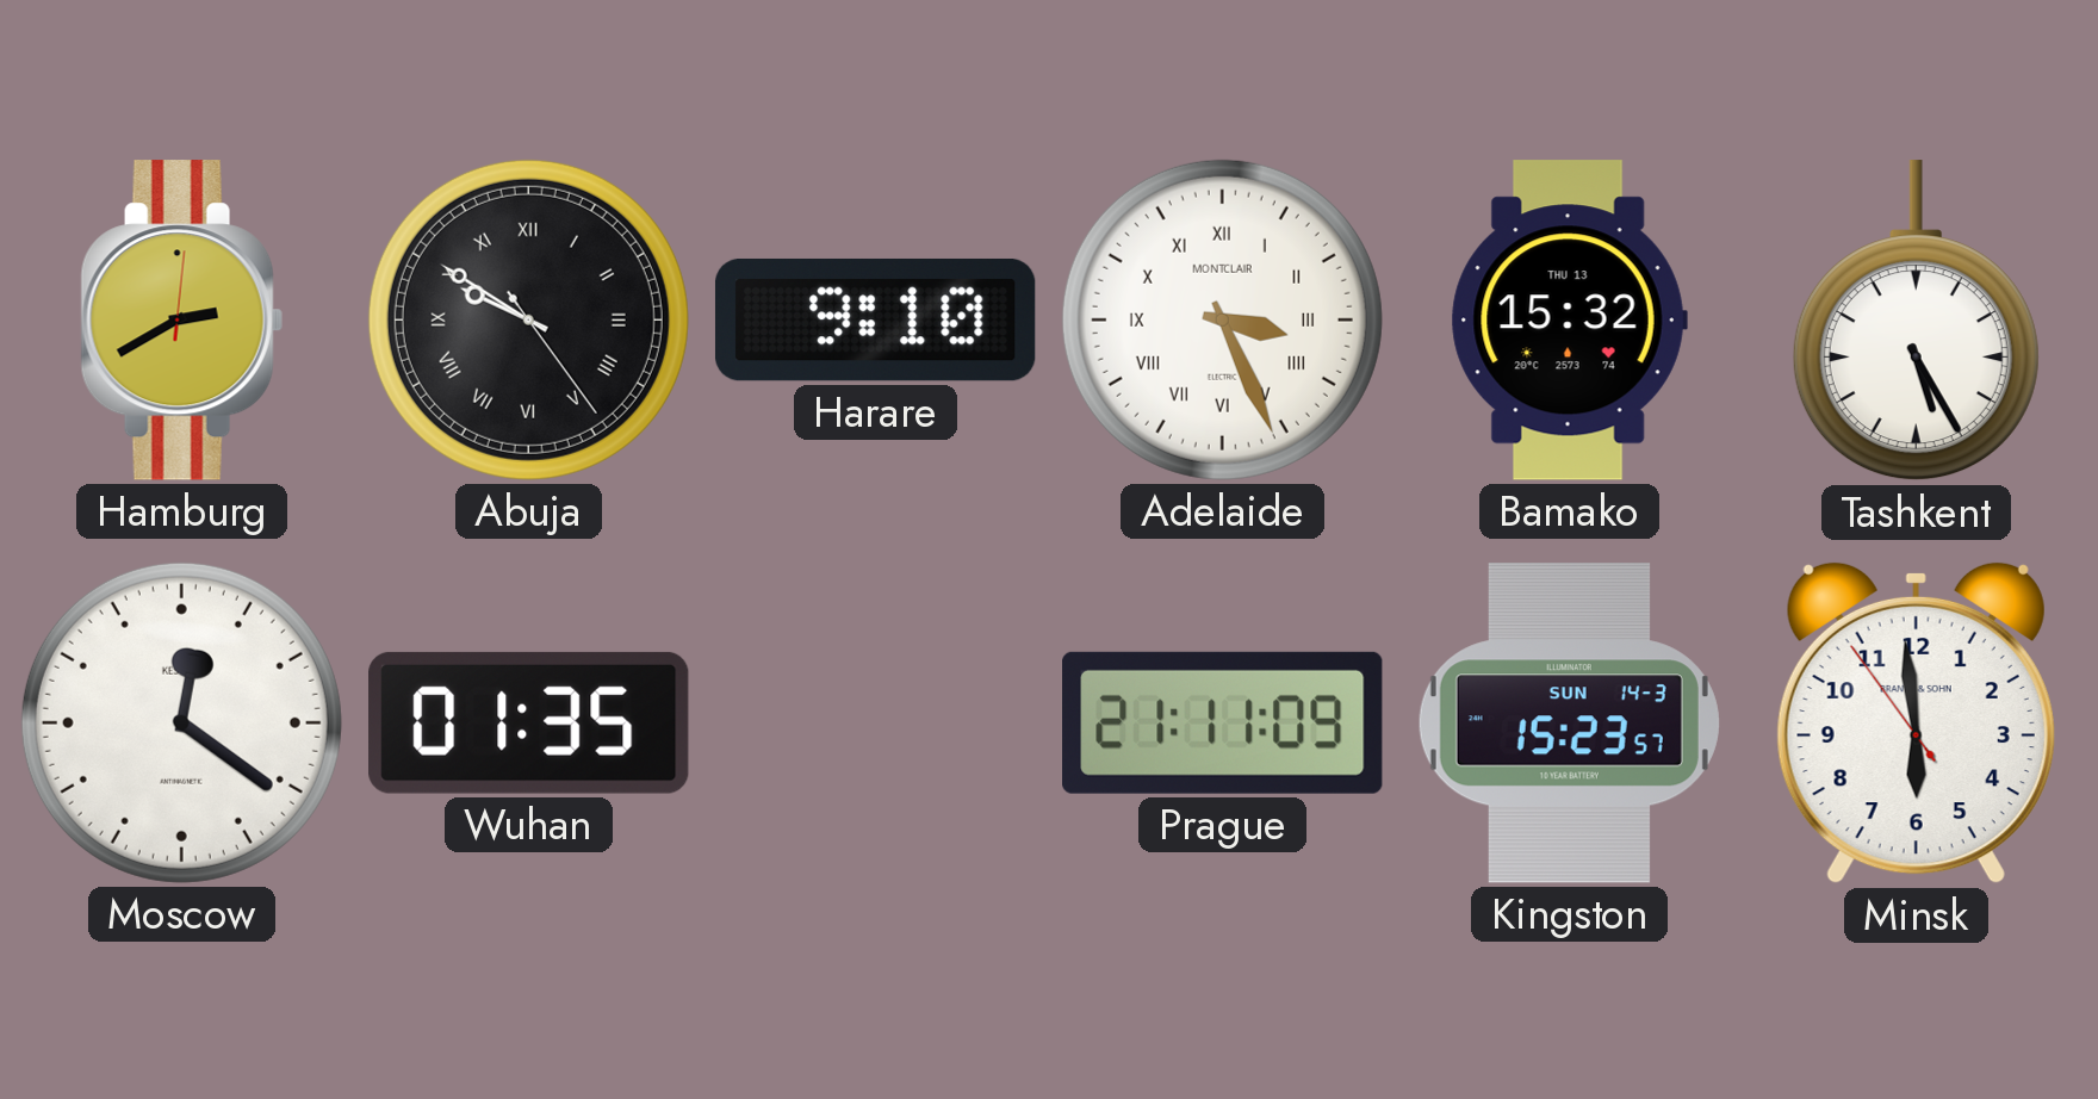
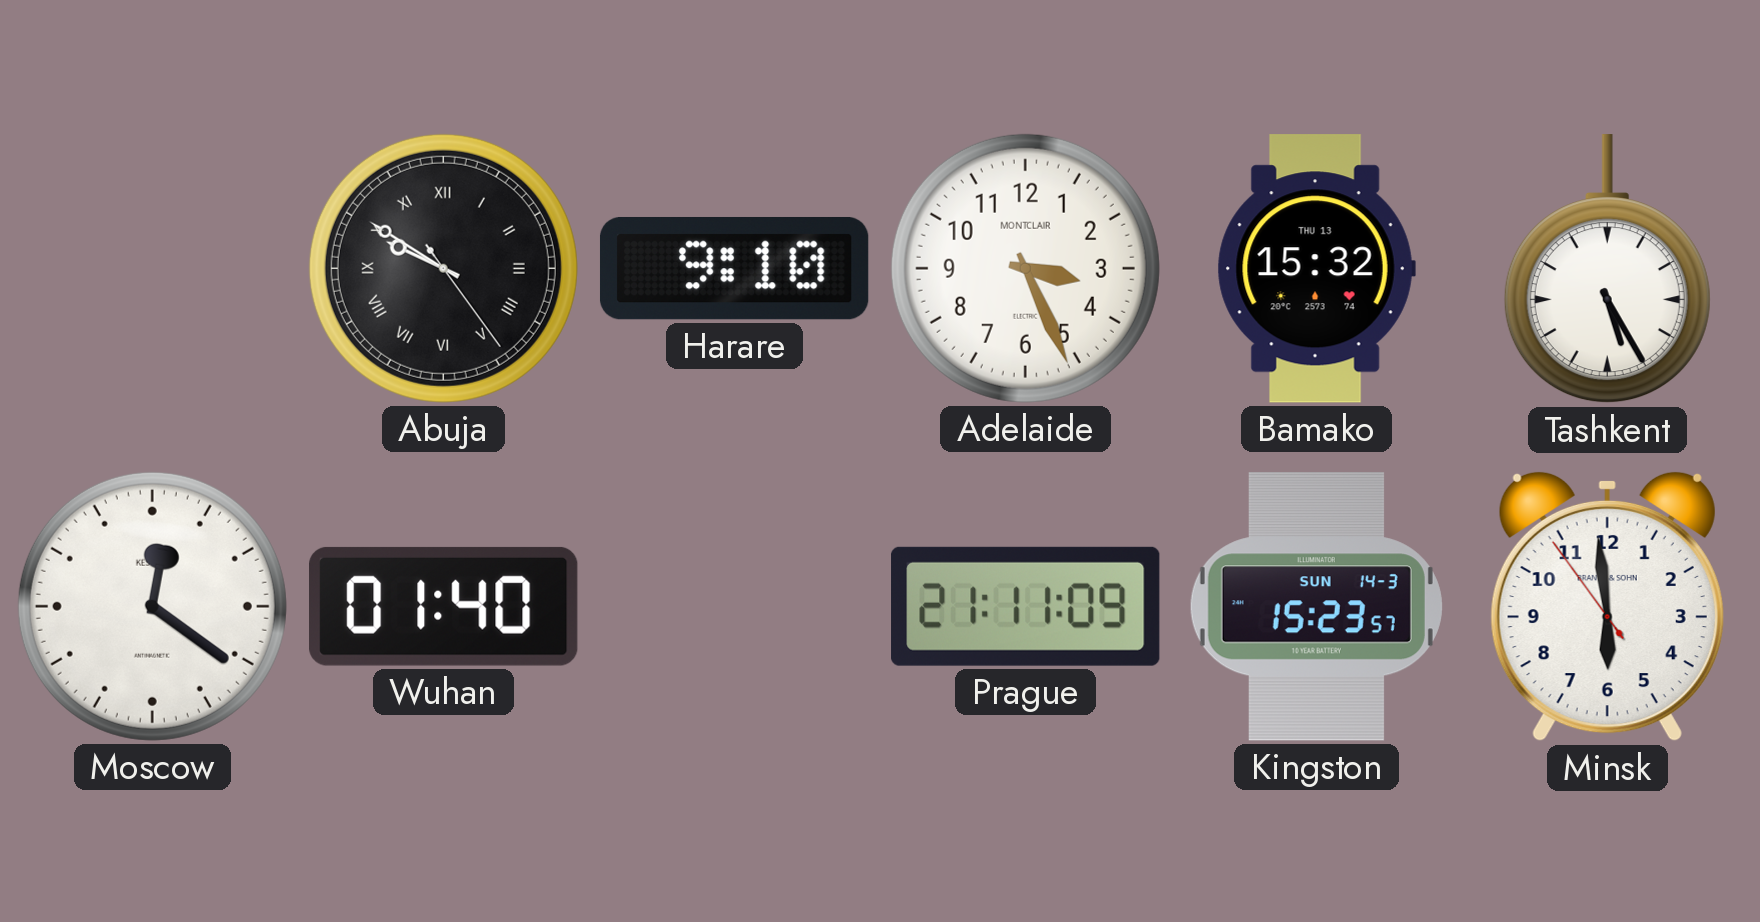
Hamburg: 2:40 -> none (181, 321)
Adelaide numerals: Roman -> Arabic (1025, 268)
Wuhan: 01:35 -> 01:40 (444, 606)
